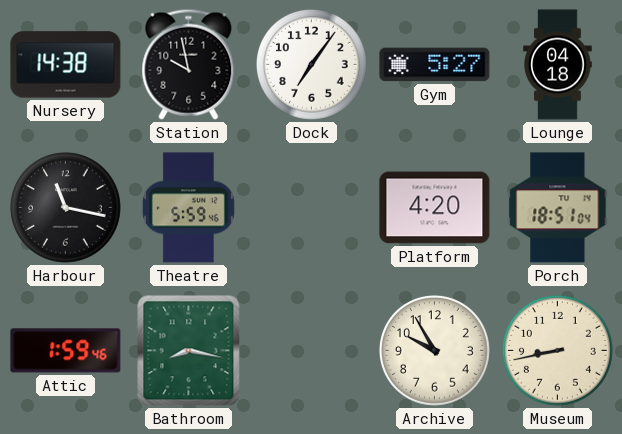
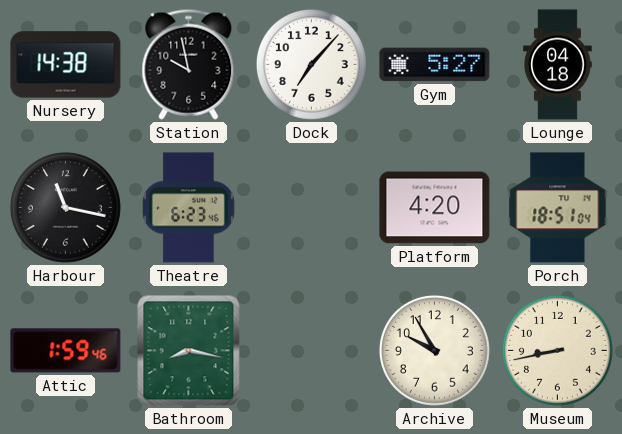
Dock: 7:06 -> 7:07 (311, 64)
Theatre: 5:59 -> 6:23 (188, 208)
